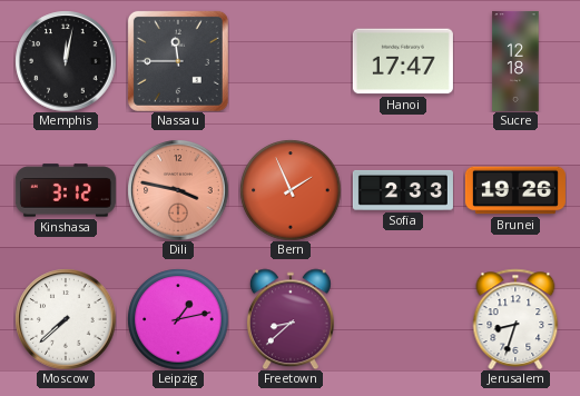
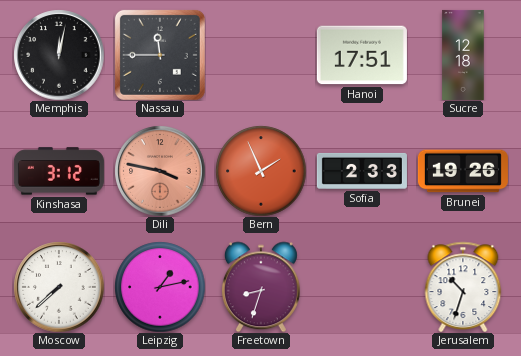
Hanoi: 17:47 -> 17:51 (362, 55)
Freetown: 8:38 -> 8:33 (261, 287)
Jerusalem: 8:33 -> 10:33 (463, 286)
